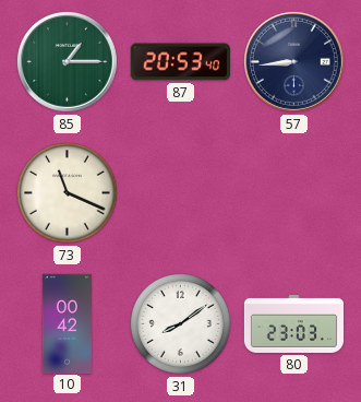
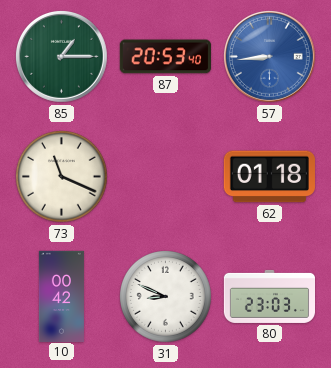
57 dial: navy -> blue (269, 56)
62: none -> 01:18 (269, 177)
31: 8:09 -> 8:49 (166, 297)
